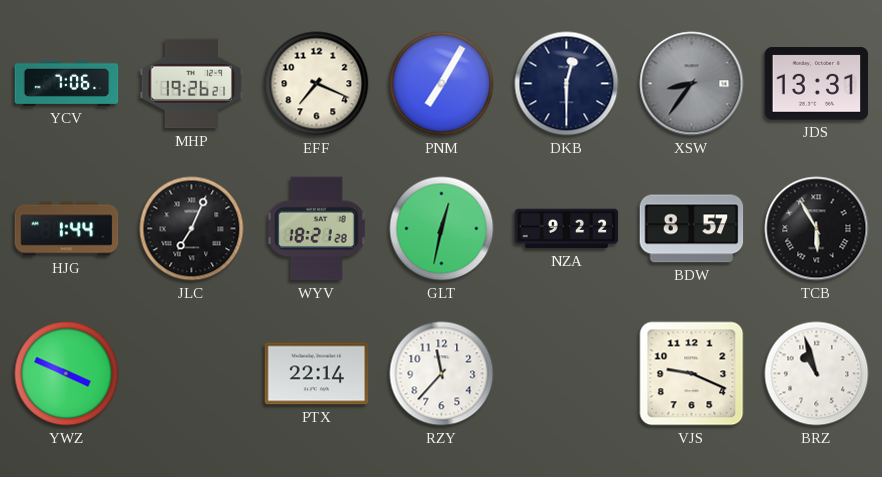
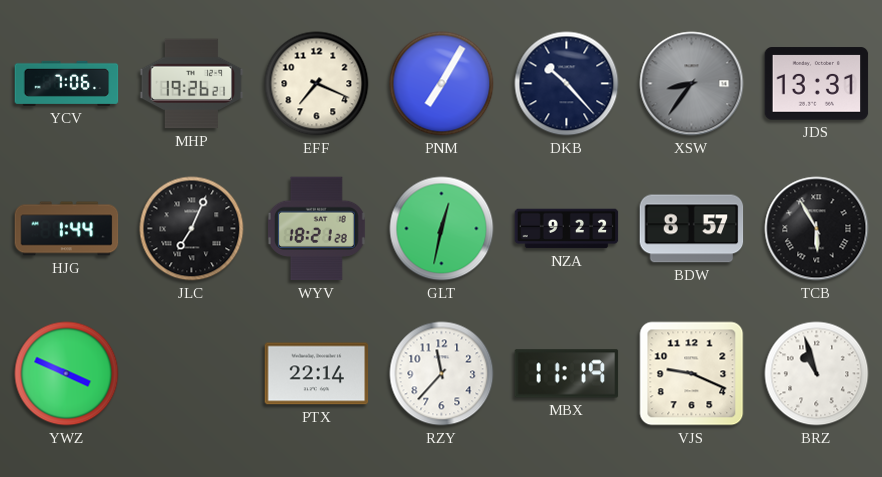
DKB: 12:30 -> 10:23 (567, 84)
MBX: none -> 11:19 (567, 374)
